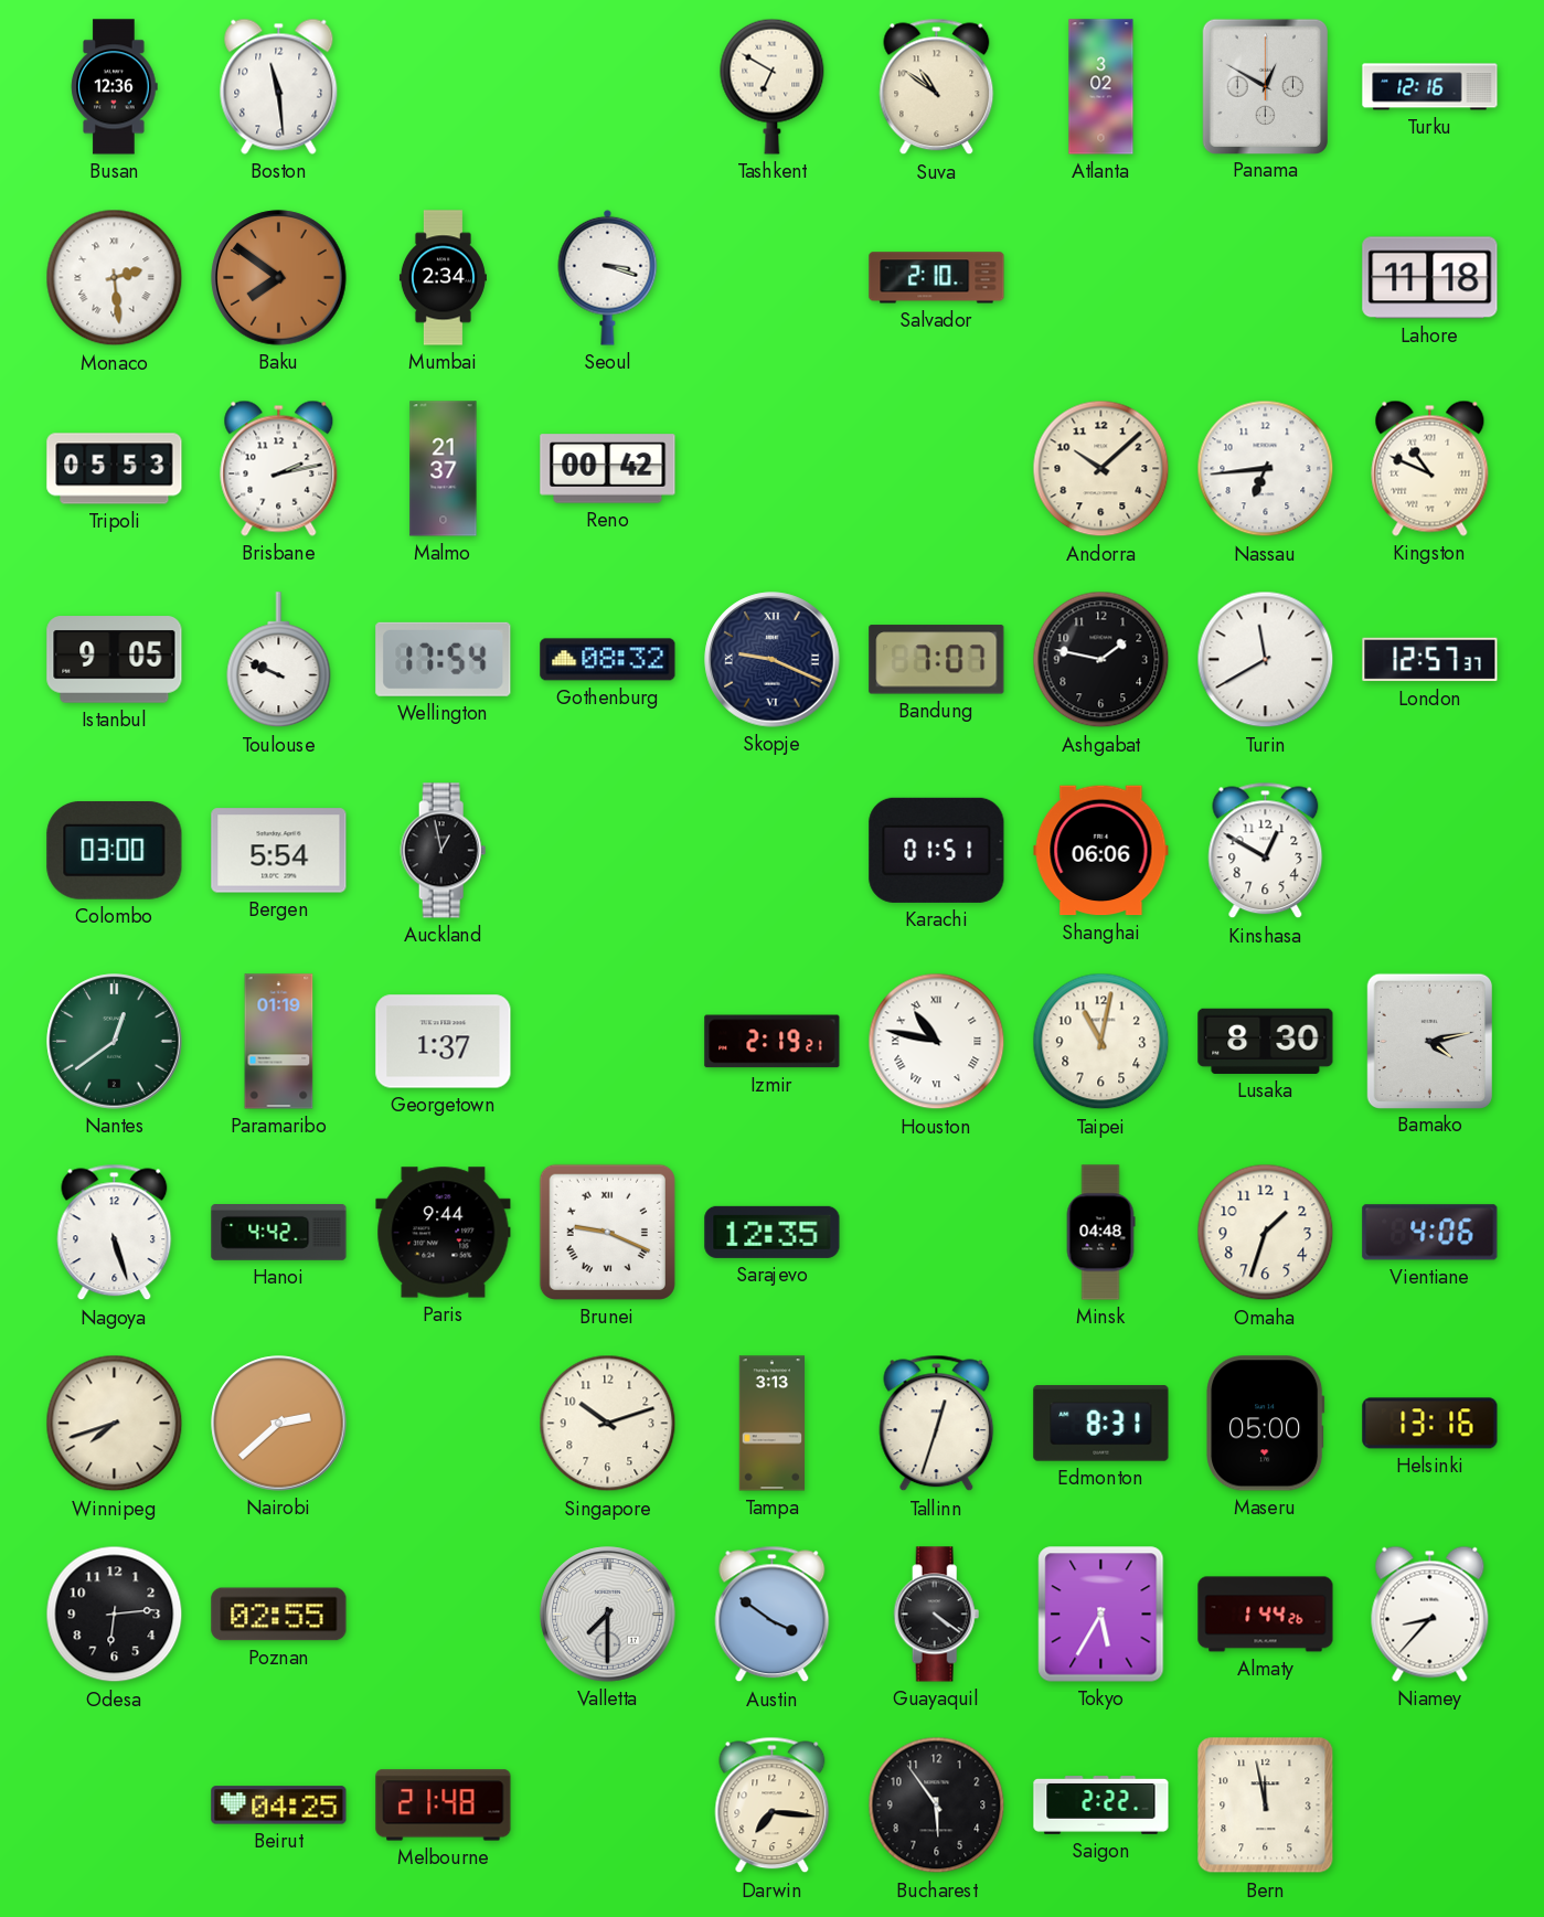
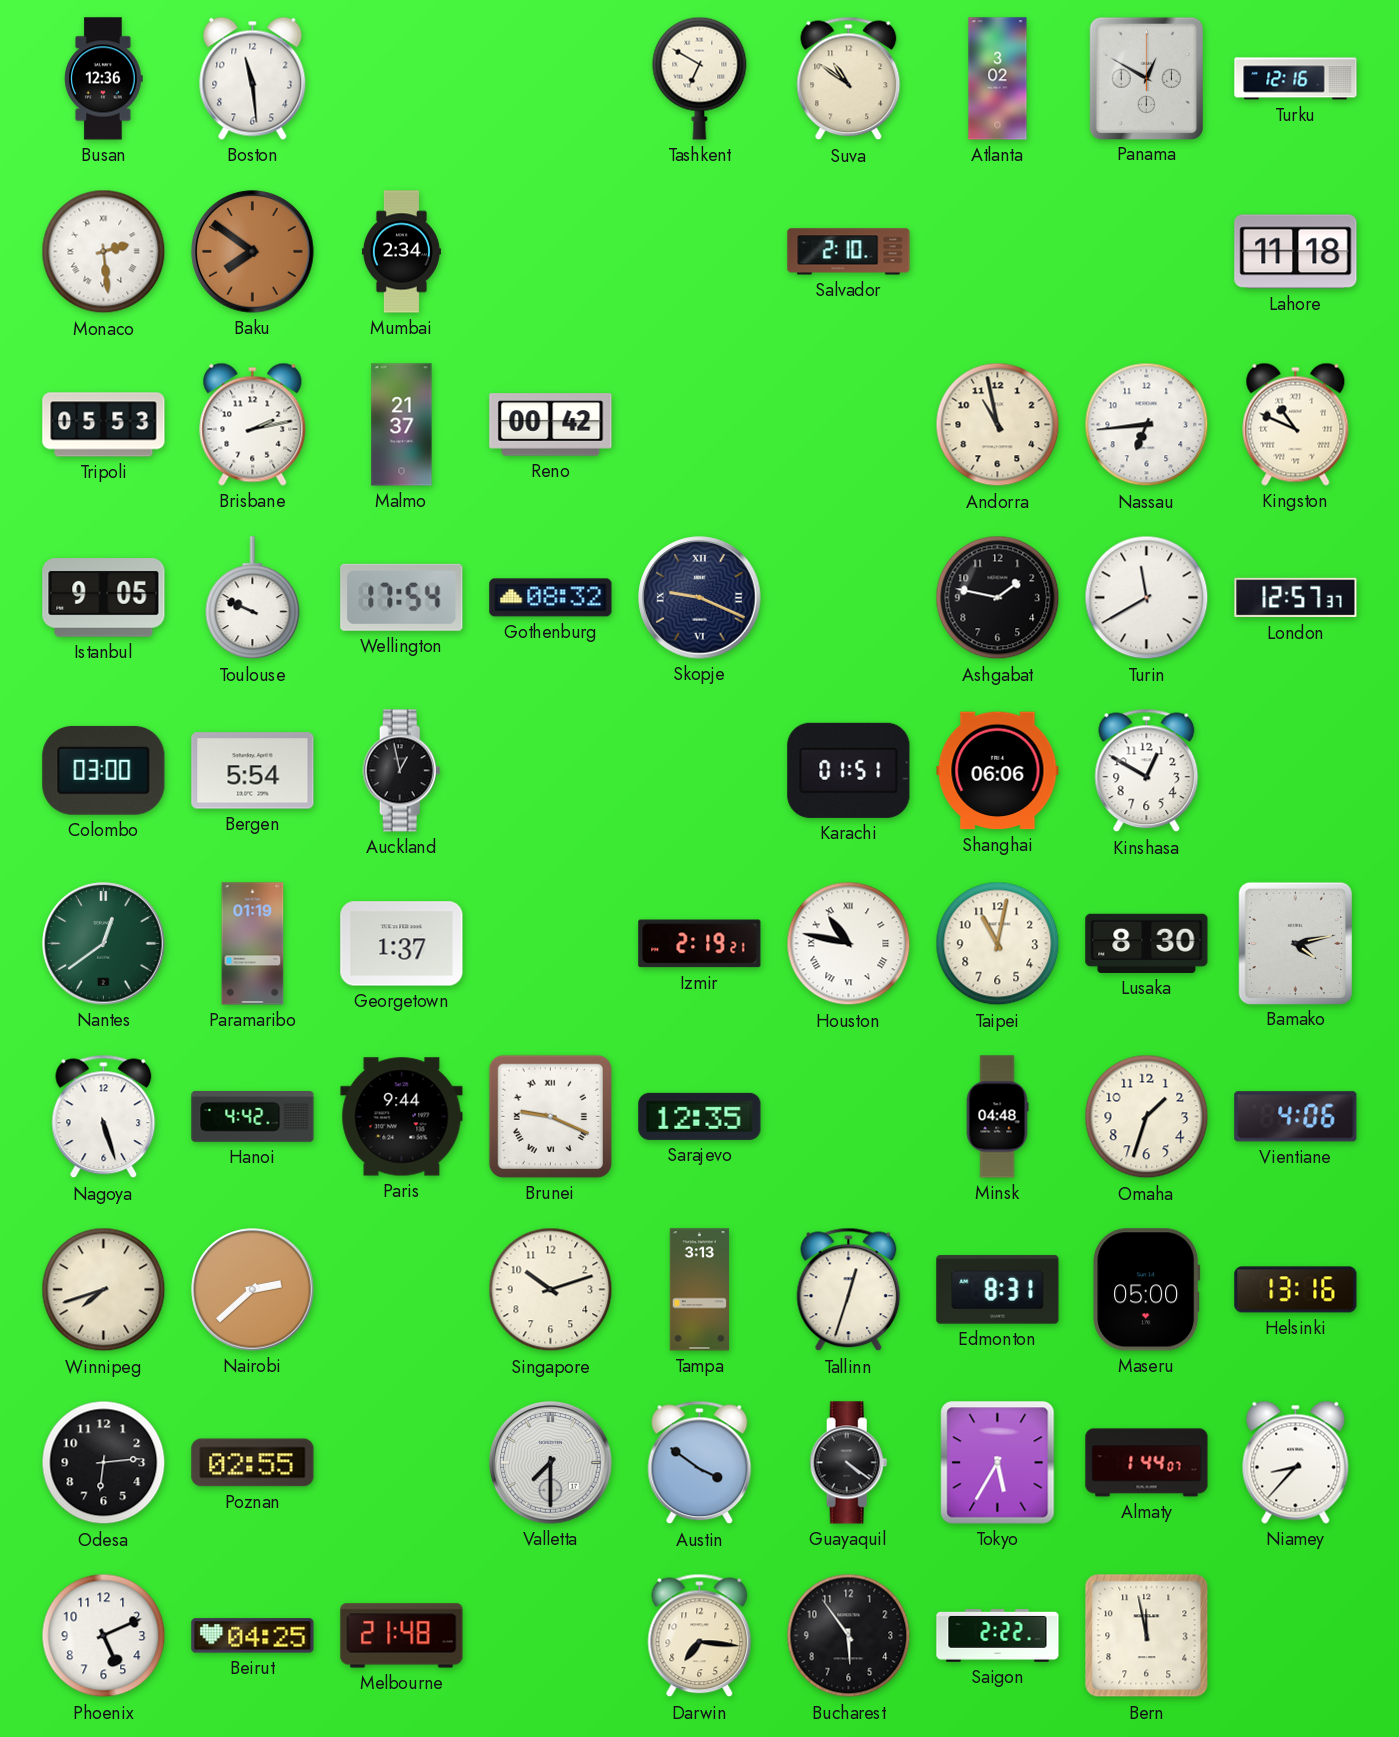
Seoul: 3:18 -> none (608, 277)
Andorra: 10:08 -> 10:58 (998, 425)
Bandung: 7:07 -> none (937, 660)
Almaty: 1:44:26 -> 1:44:07 (1147, 1463)
Phoenix: none -> 5:11 (104, 1636)
